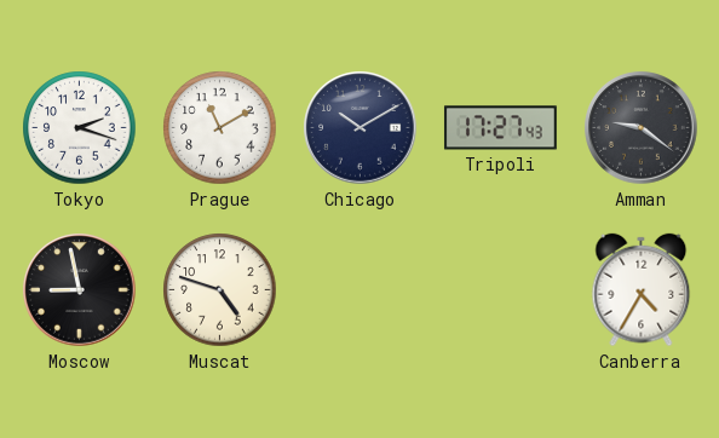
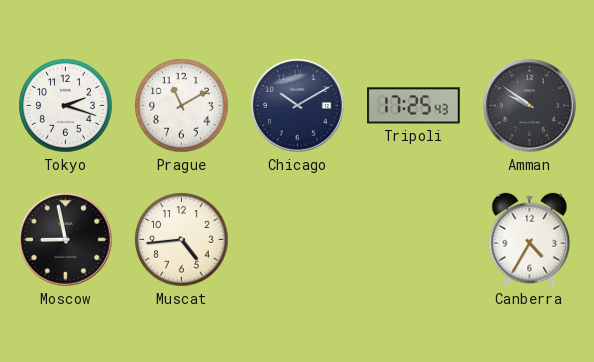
Tripoli: 17:27 -> 17:25 (413, 106)
Amman: 9:21 -> 9:51 (530, 106)
Muscat: 4:48 -> 4:44 (182, 240)
